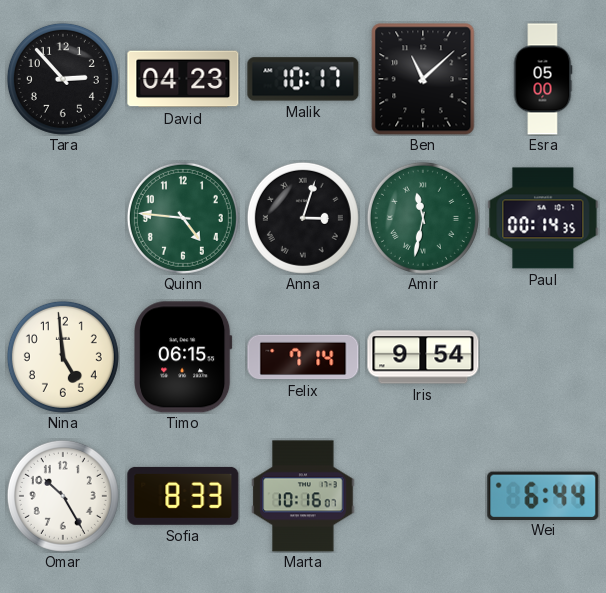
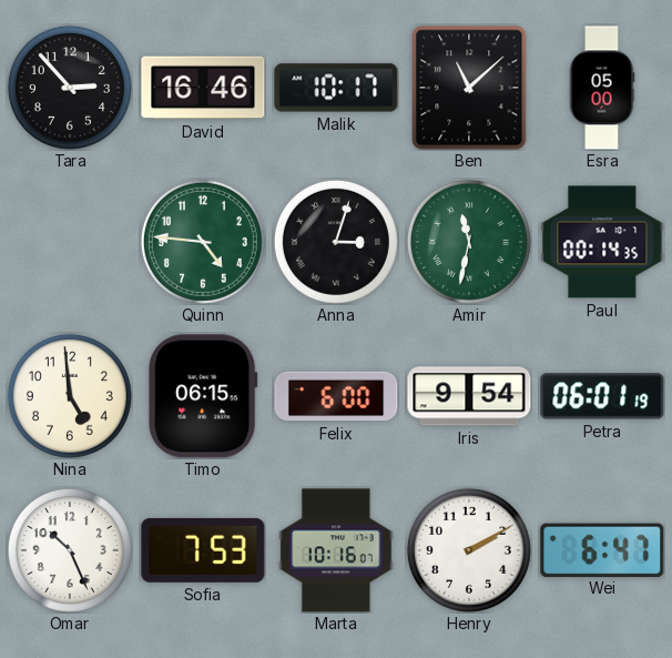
David: 04:23 -> 16:46 (203, 88)
Felix: 7:14 -> 6:00 (336, 396)
Petra: none -> 06:01 (602, 396)
Omar: 10:25 -> 10:26 (70, 550)
Sofia: 8:33 -> 7:53 (203, 550)
Henry: none -> 2:10 (469, 550)
Wei: 6:44 -> 6:47 (602, 549)
